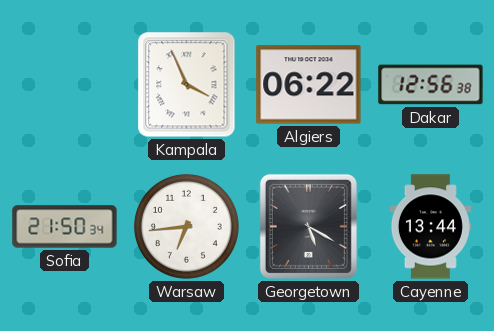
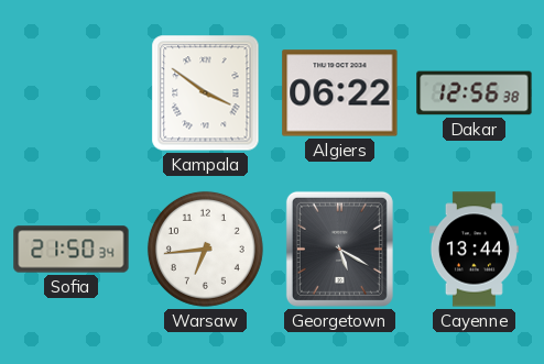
Kampala: 3:56 -> 3:51 (206, 93)
